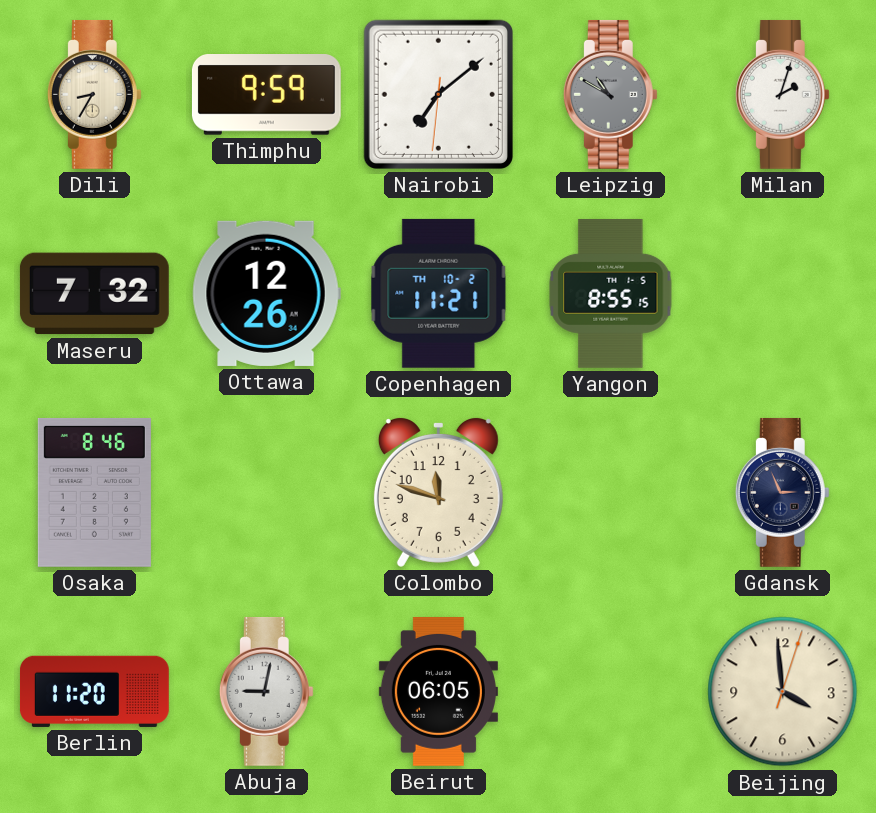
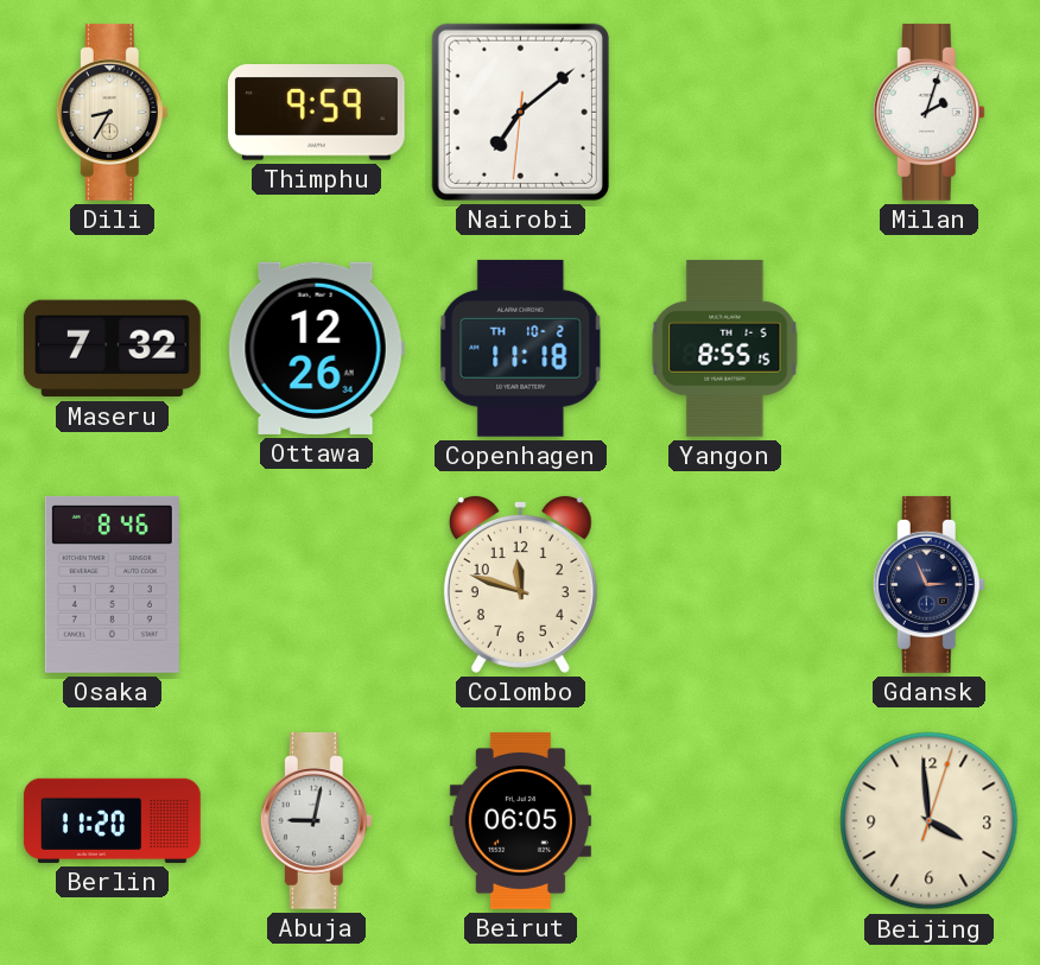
Leipzig: 10:50 -> none (610, 94)
Copenhagen: 11:21 -> 11:18 (521, 348)
